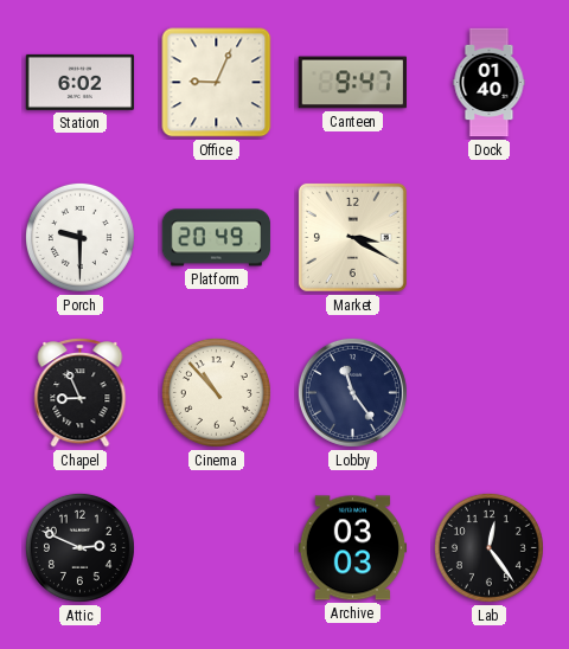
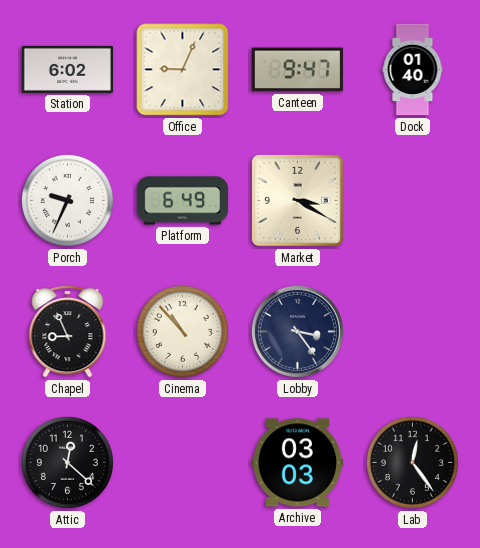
Porch: 9:30 -> 9:34 (67, 200)
Platform: 20:49 -> 6:49 (183, 201)
Lobby: 11:24 -> 3:24 (297, 331)
Attic: 2:49 -> 12:22 (67, 462)
